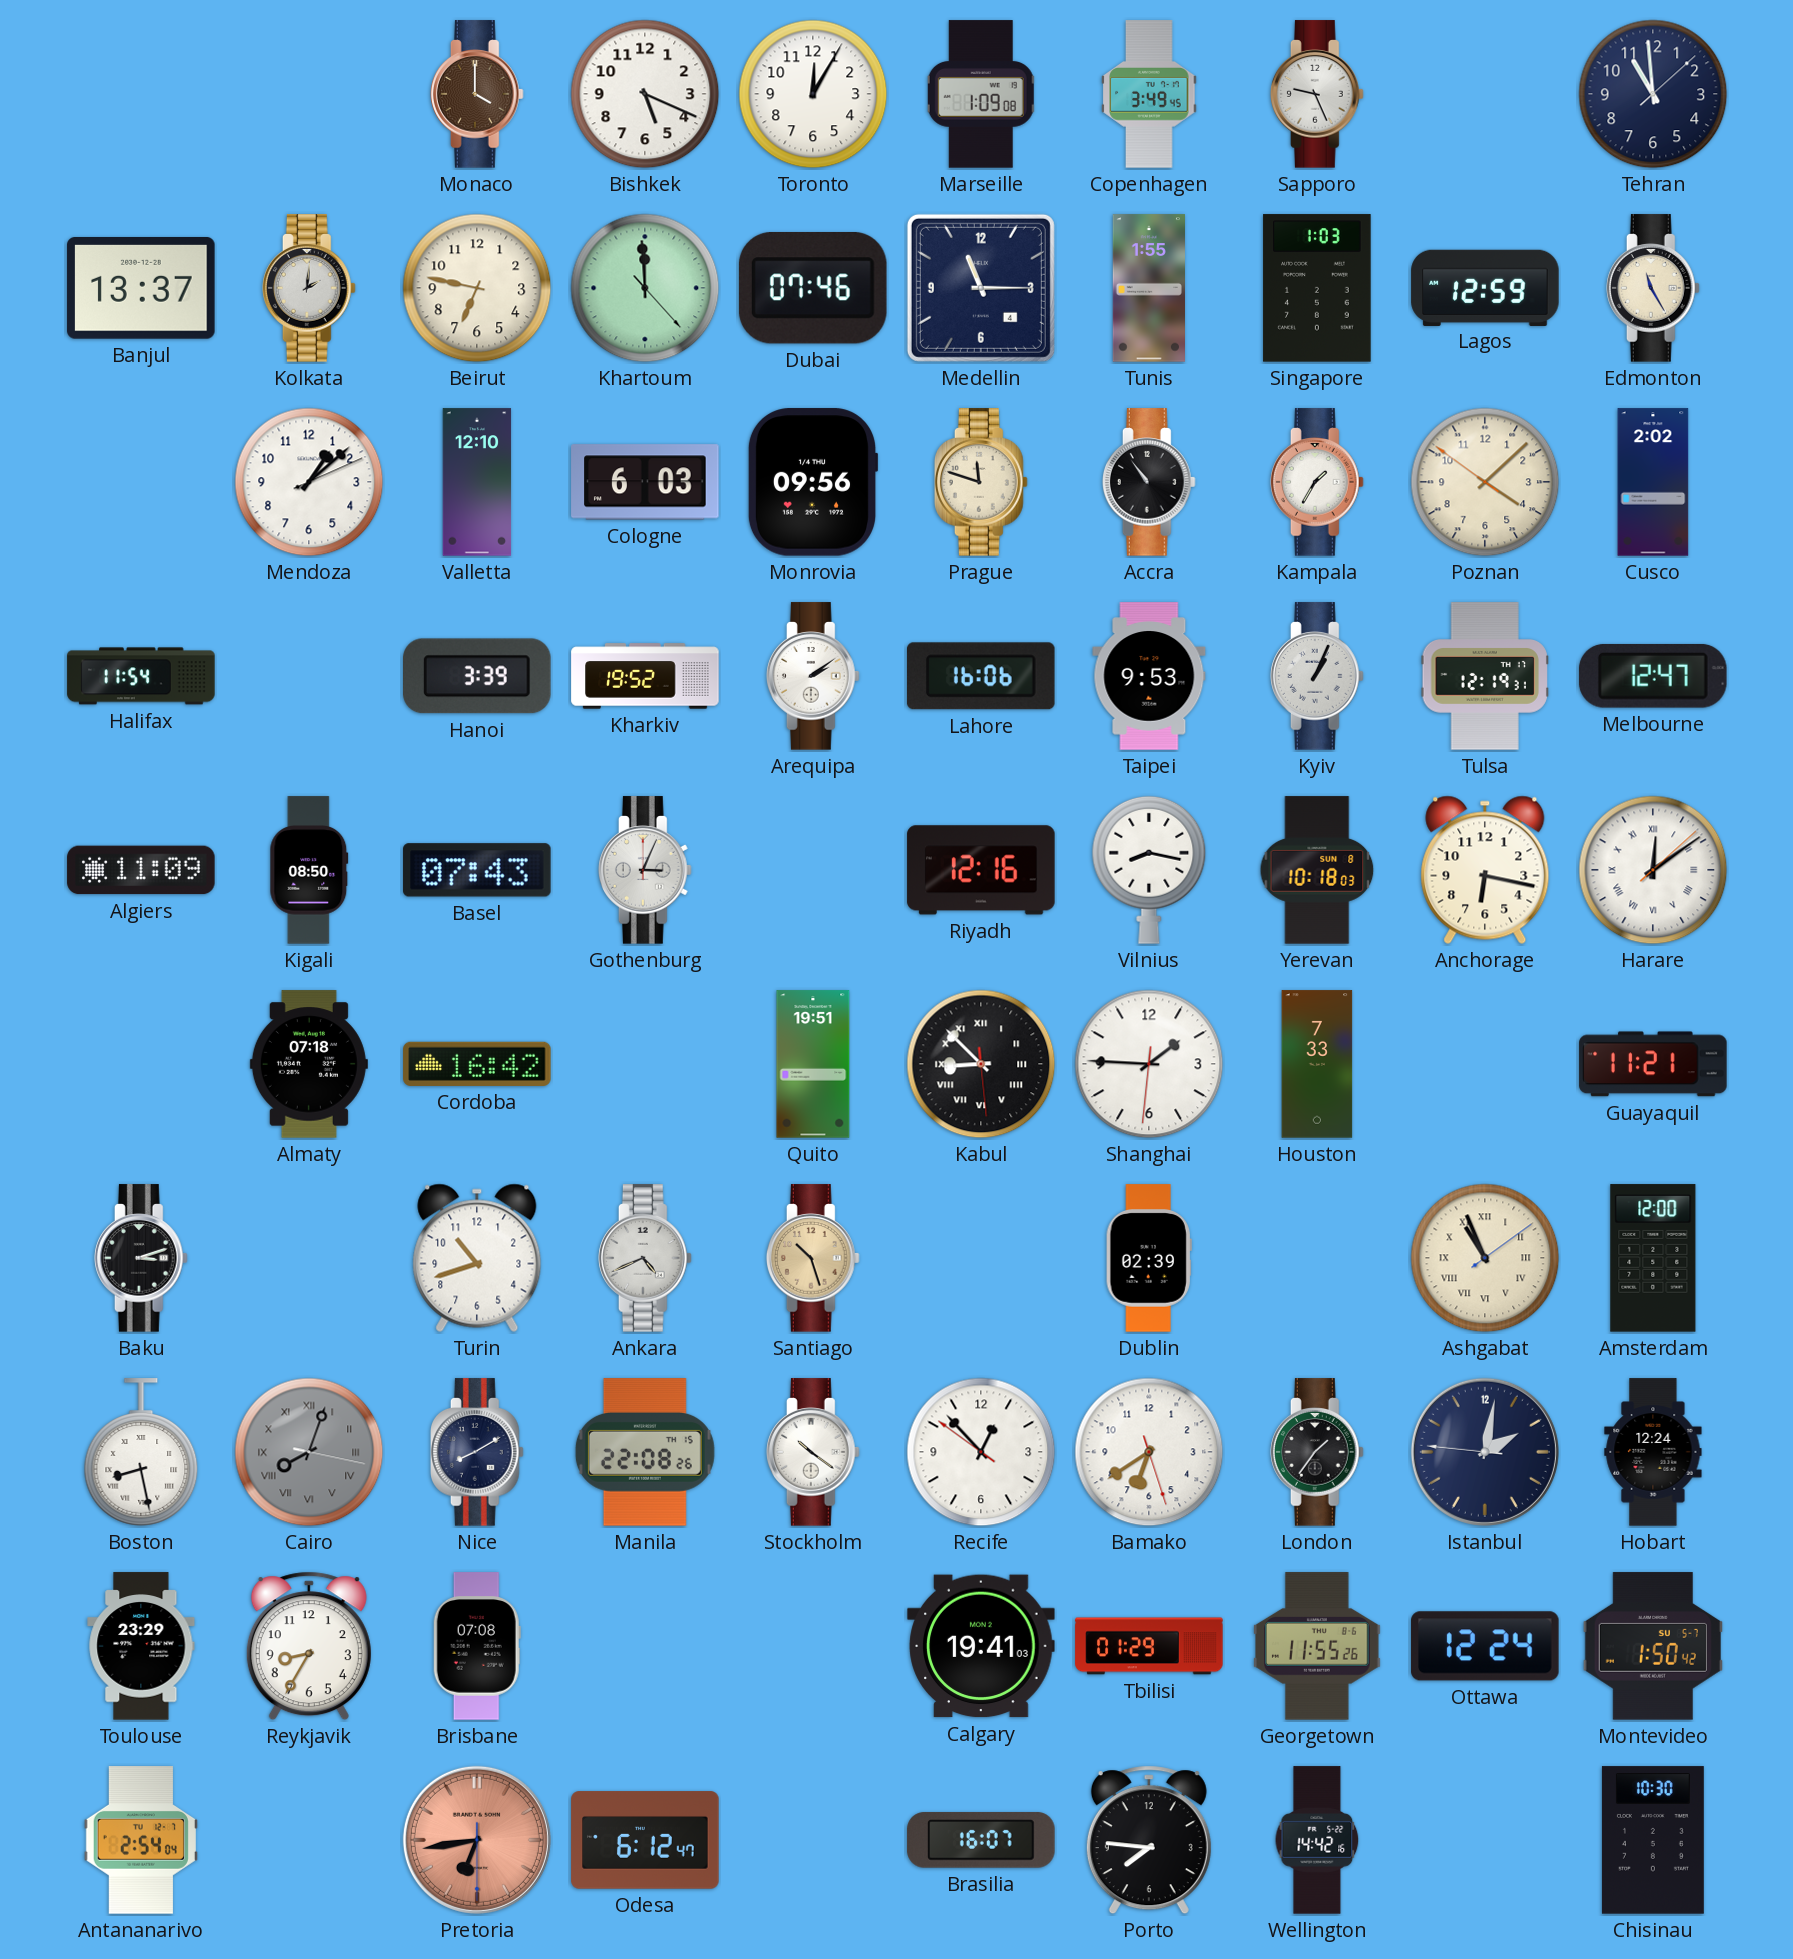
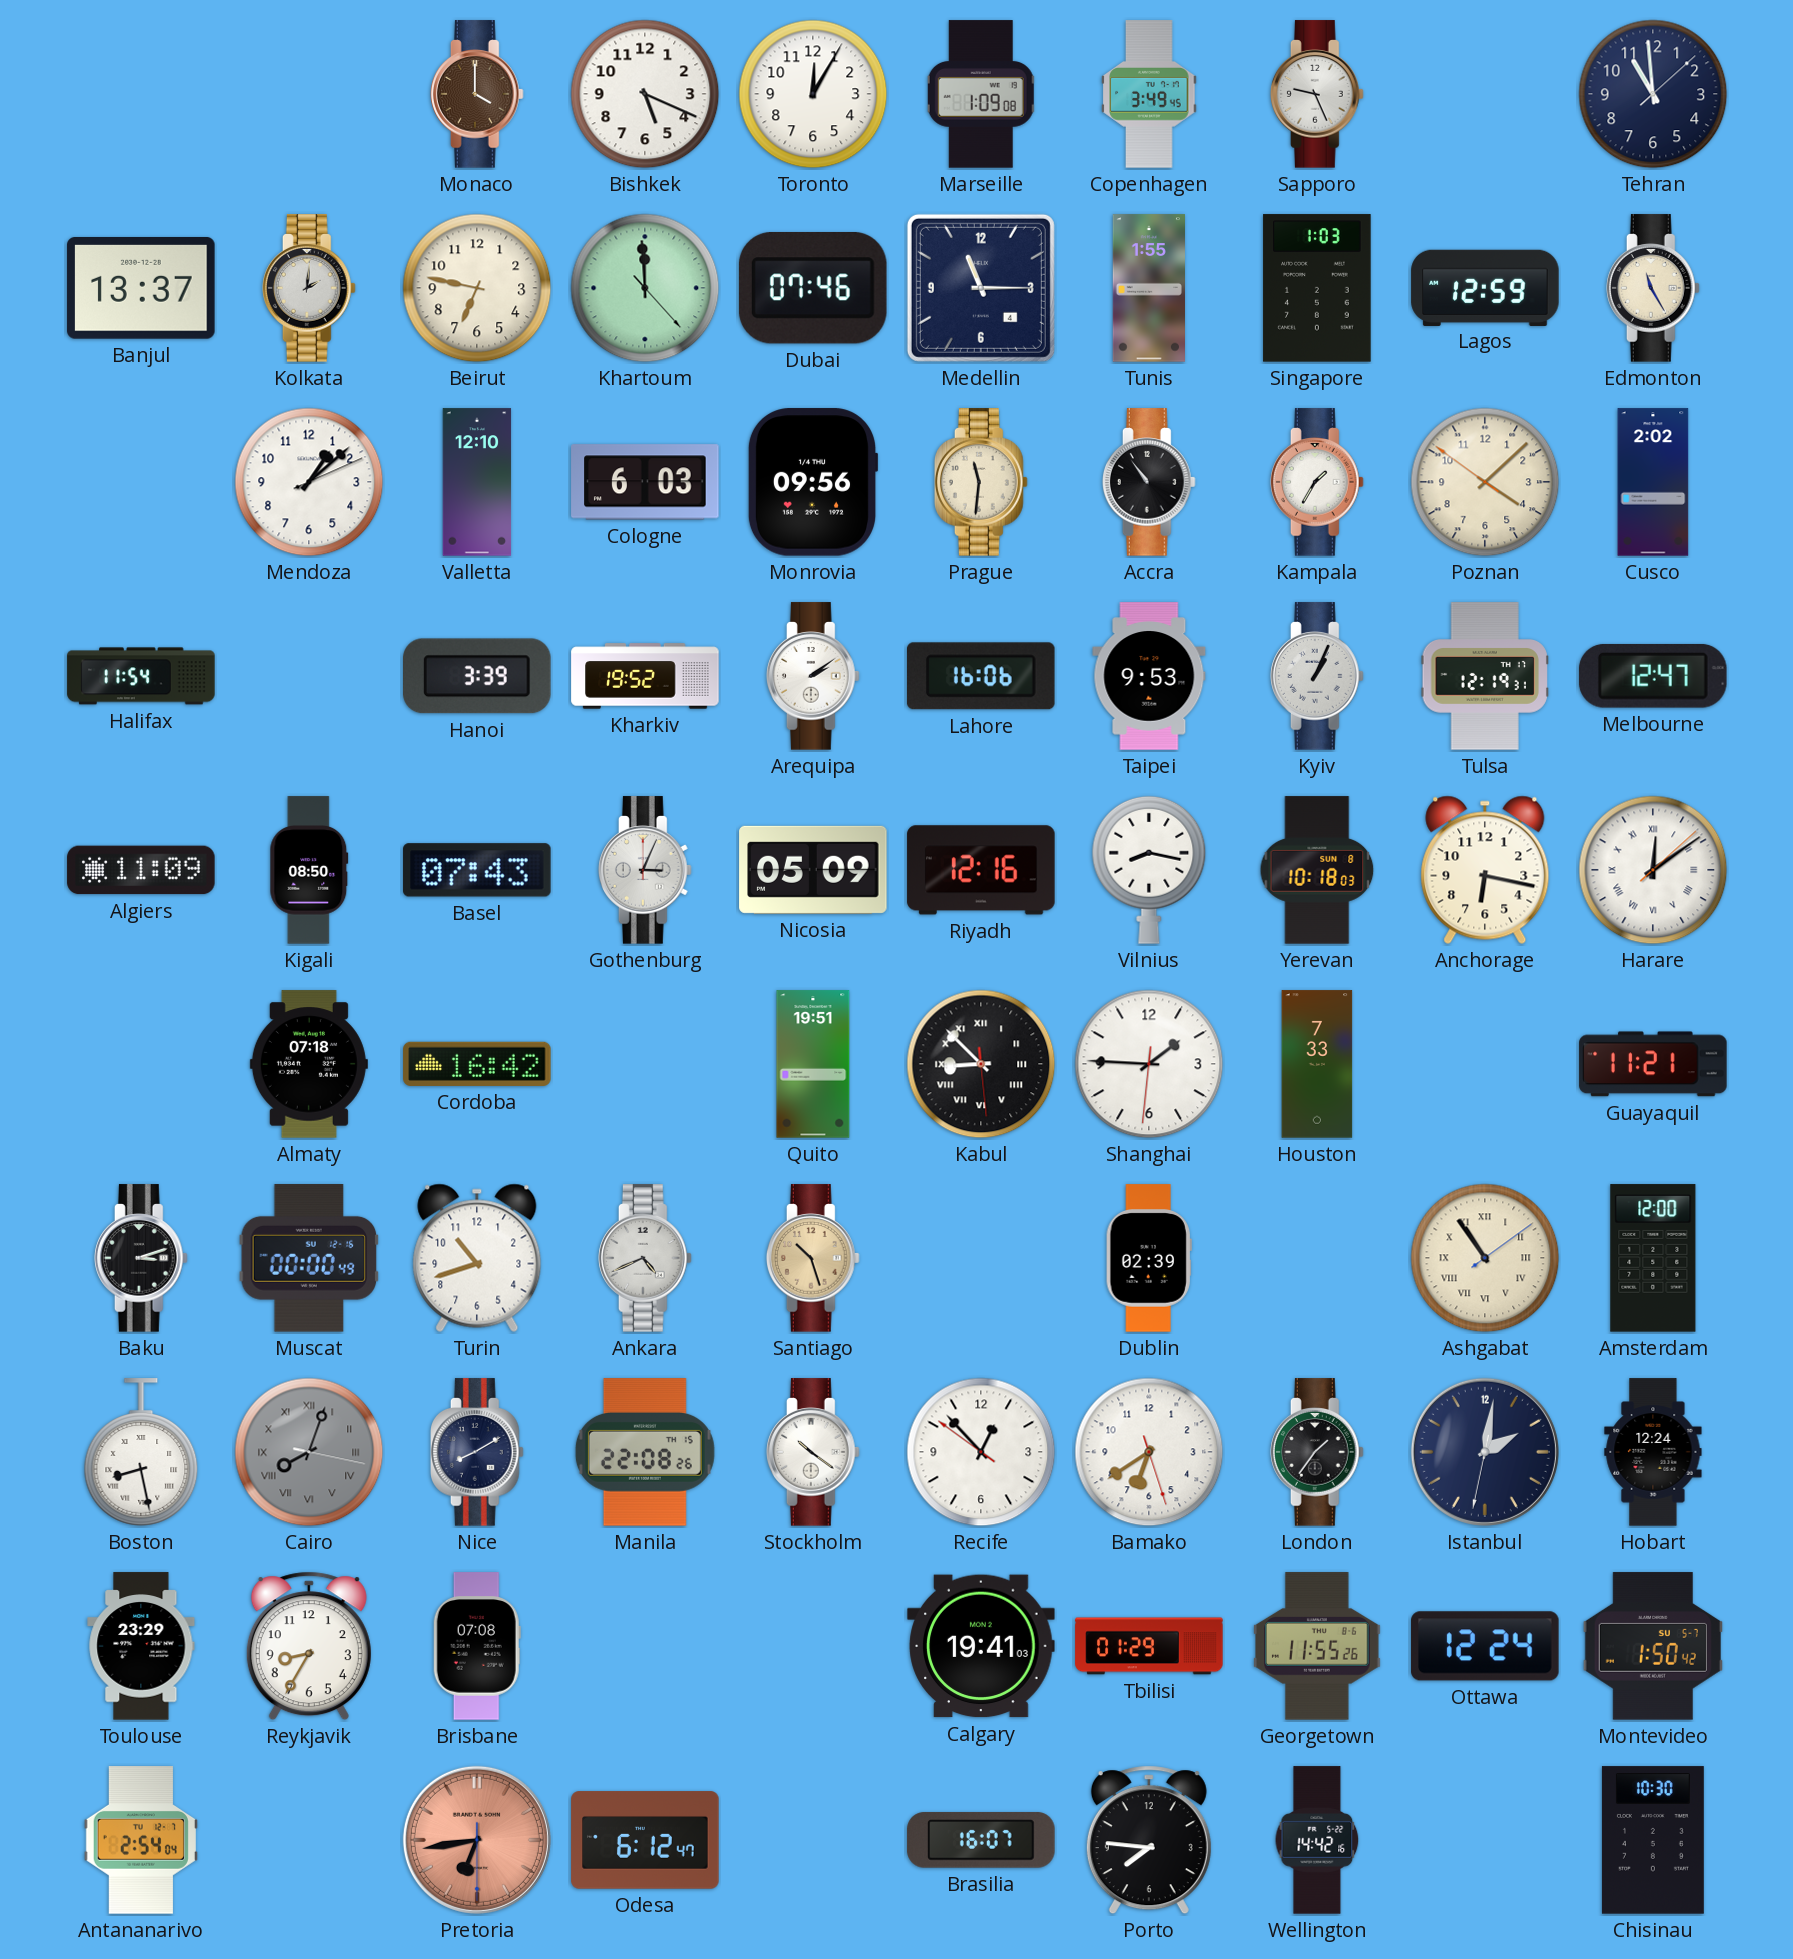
Prague: 11:48 -> 11:31 (981, 482)
Nicosia: none -> 05:09 (813, 870)
Muscat: none -> 00:00 (309, 1258)
Ashgabat: 10:56 -> 10:54 (1485, 1258)
Istanbul: 2:01:46 -> 2:01:32 (1485, 1452)
